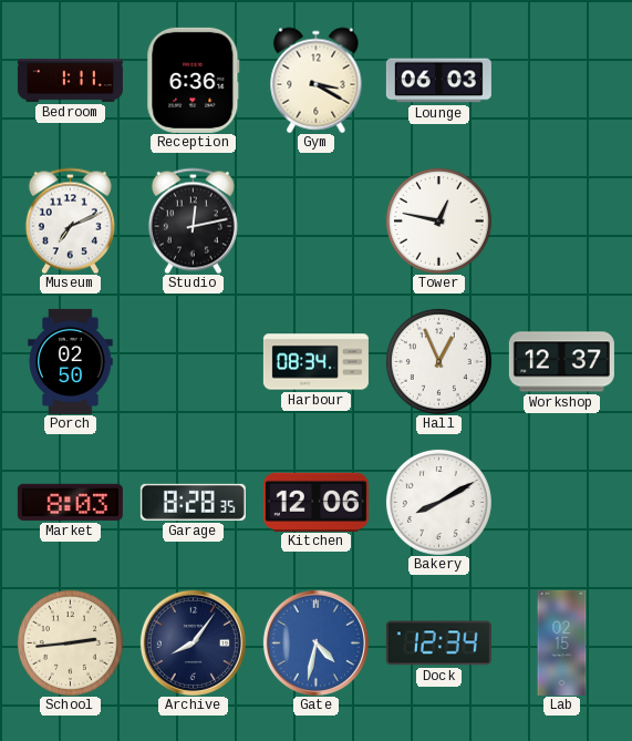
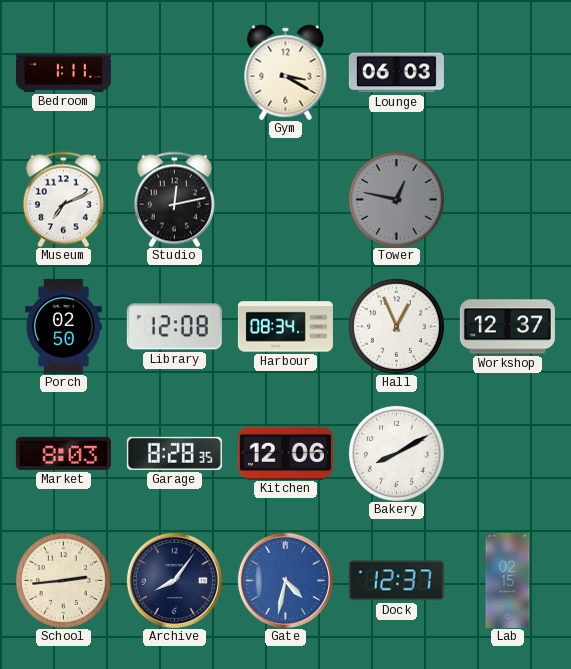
Reception: 6:36 -> none (194, 80)
Tower dial: white -> grey (396, 199)
Library: none -> 12:08 (174, 327)
Dock: 12:34 -> 12:37 (396, 581)
